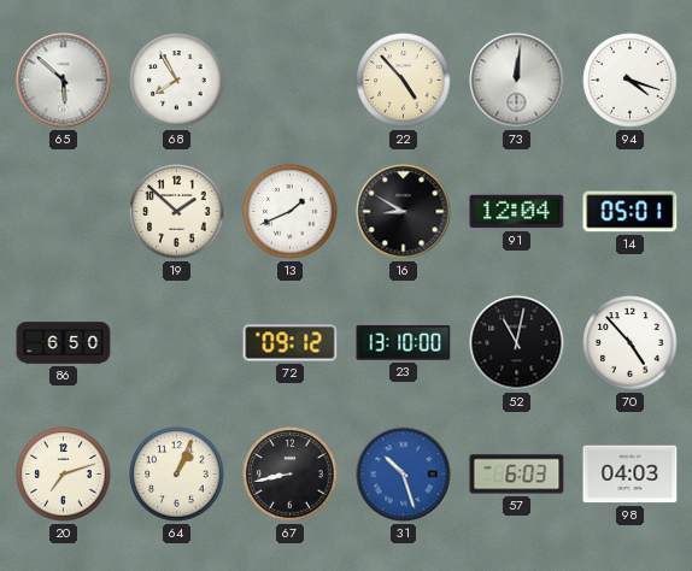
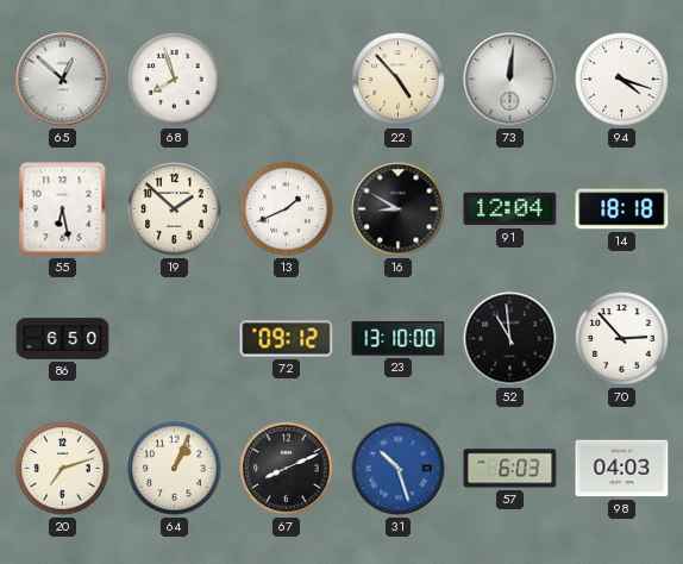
65: 5:52 -> 12:52 (63, 80)
68: 7:55 -> 7:57 (175, 80)
55: none -> 6:28 (63, 209)
14: 05:01 -> 18:18 (622, 209)
52: 11:02 -> 10:59 (510, 339)
70: 4:53 -> 2:53 (622, 339)
67: 8:43 -> 8:11 (287, 469)
